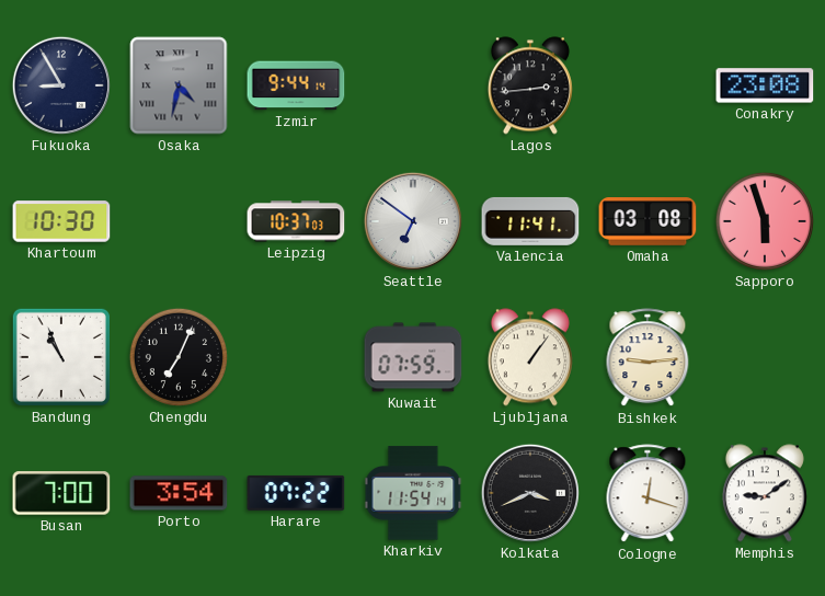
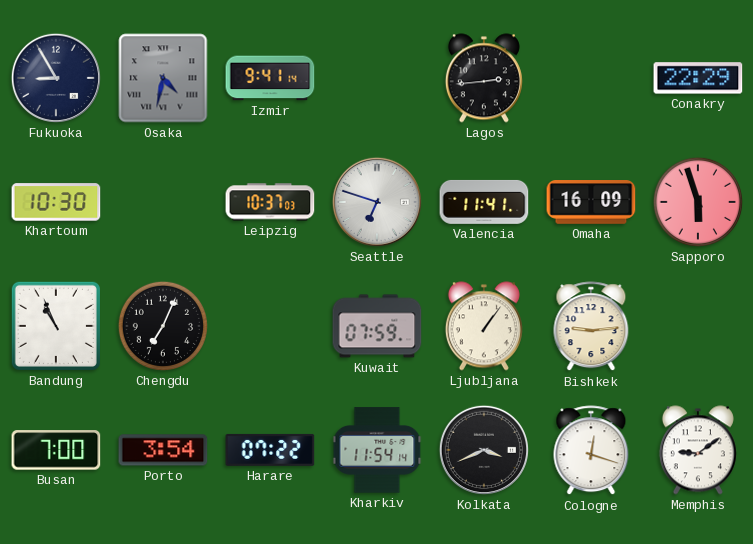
Izmir: 9:44 -> 9:41 (270, 78)
Conakry: 23:08 -> 22:29 (698, 78)
Seattle: 6:51 -> 6:48 (377, 202)
Omaha: 03:08 -> 16:09 (591, 202)
